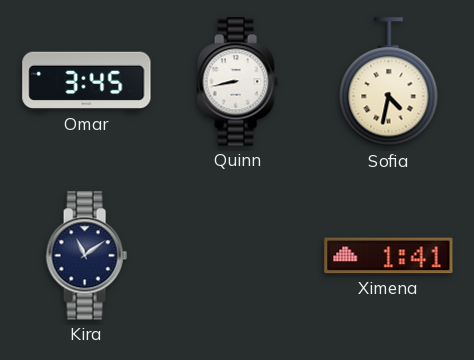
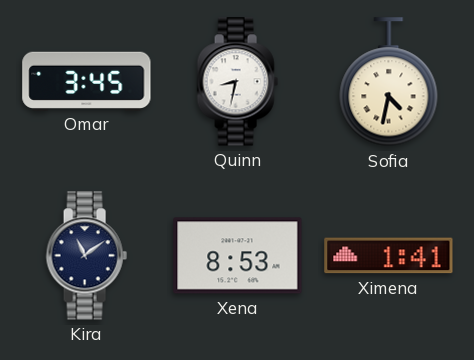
Quinn: 8:43 -> 8:32 (237, 82)
Xena: none -> 8:53 (238, 256)
